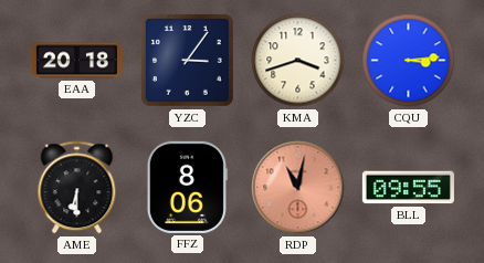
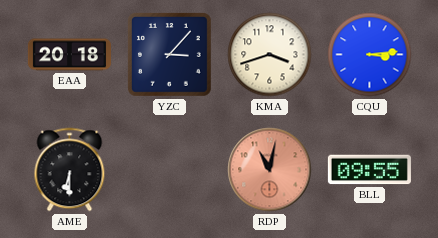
YZC: 3:06 -> 3:07 (170, 55)
FFZ: 8:06 -> none (187, 187)
